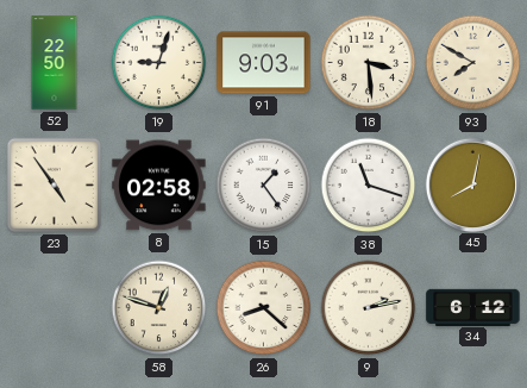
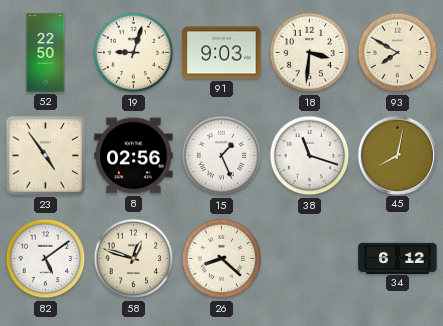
18: 3:29 -> 3:31 (310, 53)
8: 02:58 -> 02:56 (134, 156)
15: 1:24 -> 1:26 (222, 156)
82: none -> 5:09 (46, 259)
9: 2:13 -> none (369, 308)
